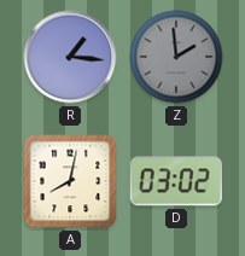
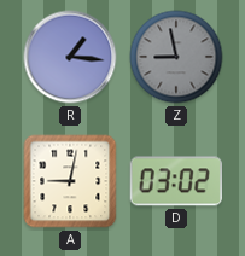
Z: 1:59 -> 8:58 (176, 57)
A: 8:02 -> 9:02 (70, 181)
